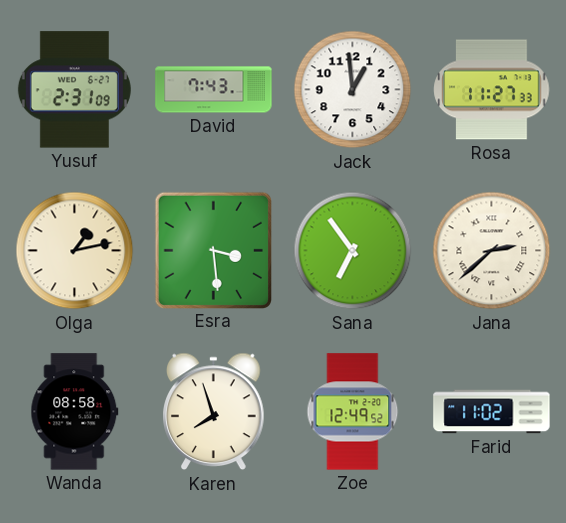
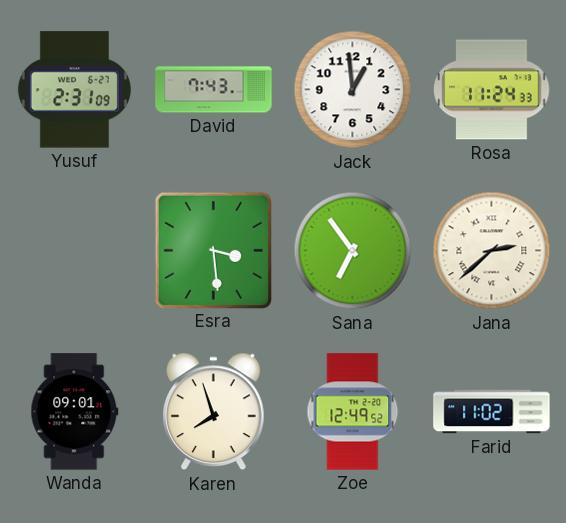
Rosa: 11:27 -> 11:24 (492, 90)
Olga: 1:13 -> none (75, 251)
Wanda: 08:58 -> 09:01 (75, 412)
